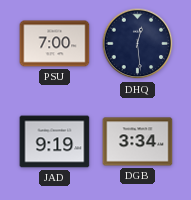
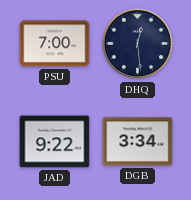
JAD: 9:19 -> 9:22 (55, 142)
